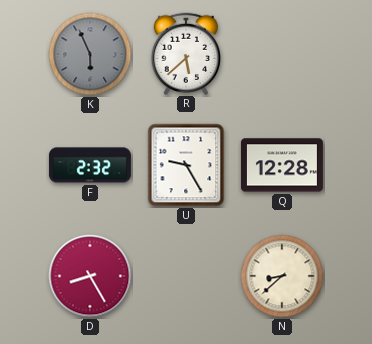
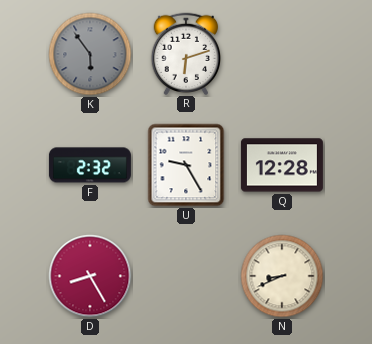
K: 5:56 -> 5:54 (90, 54)
R: 5:38 -> 6:12 (185, 53)
N: 8:38 -> 8:41 (282, 276)
